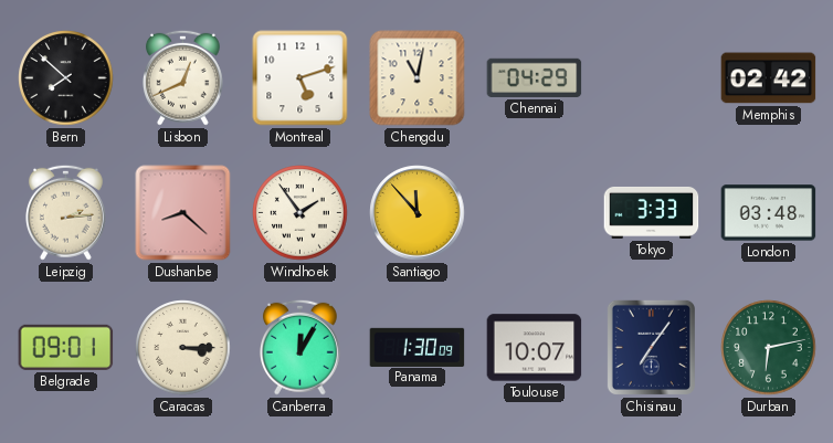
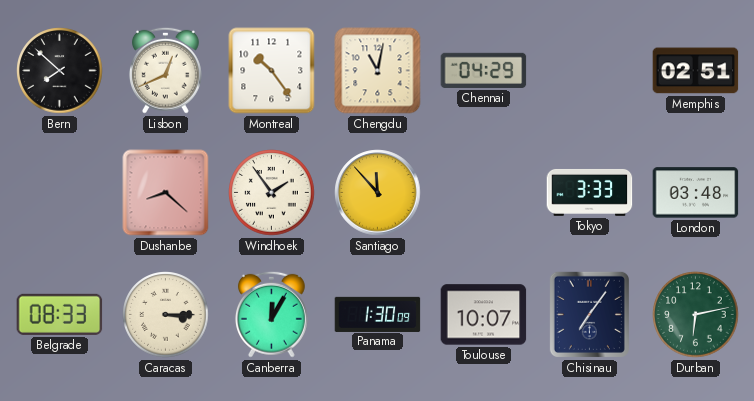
Montreal: 5:12 -> 10:24 (272, 71)
Memphis: 02:42 -> 02:51 (696, 71)
Leipzig: 2:14 -> none (65, 212)
Belgrade: 09:01 -> 08:33 (60, 314)
